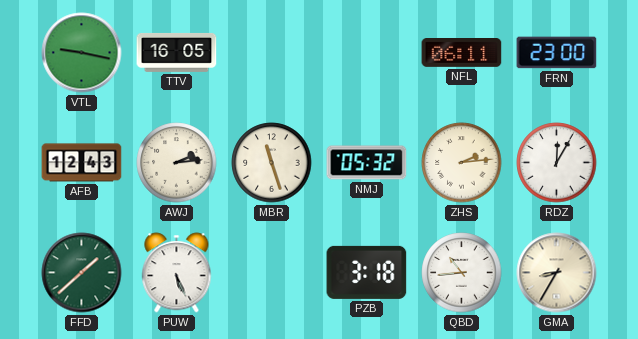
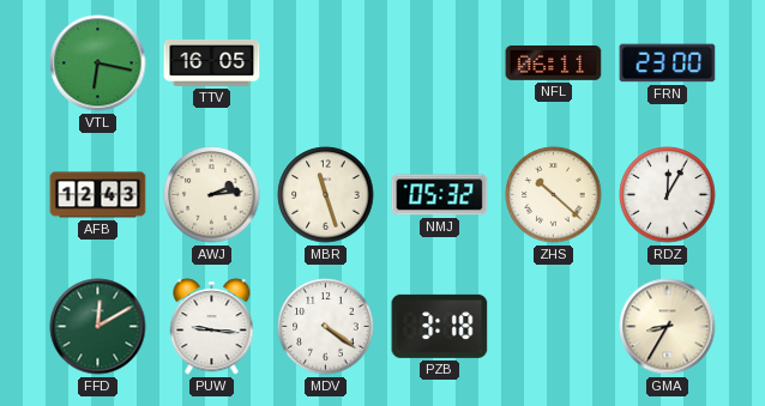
VTL: 9:17 -> 6:17 (98, 63)
ZHS: 2:14 -> 10:22 (554, 195)
FFD: 1:38 -> 12:10 (98, 327)
PUW: 5:26 -> 9:16 (212, 327)
MDV: none -> 4:21 (326, 327)
QBD: 10:44 -> none (462, 273)
